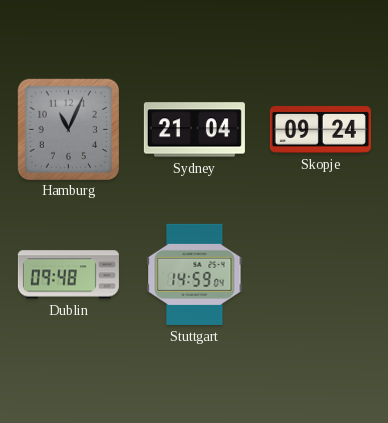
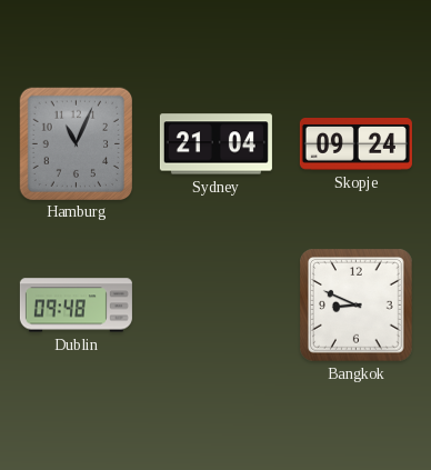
Stuttgart: 14:59 -> none (195, 274)
Bangkok: none -> 8:49 (357, 306)
